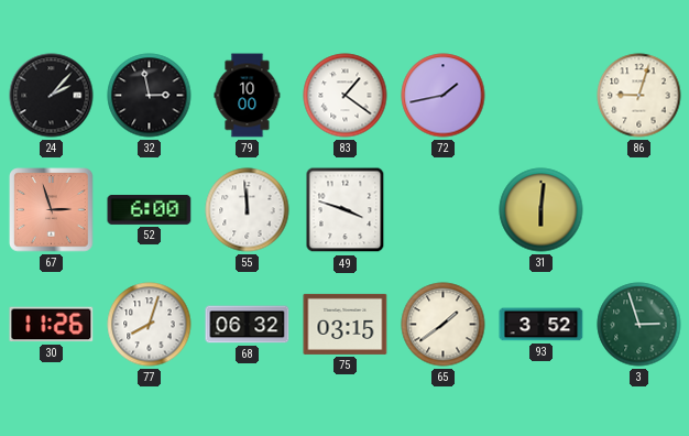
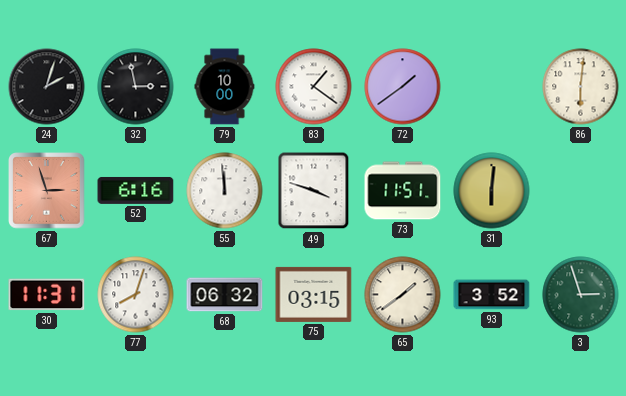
24: 2:07 -> 2:03 (47, 87)
72: 1:43 -> 1:39 (403, 87)
86: 9:03 -> 6:01 (581, 87)
52: 6:00 -> 6:16 (136, 190)
73: none -> 11:51 (403, 191)
30: 11:26 -> 11:31 (47, 295)
